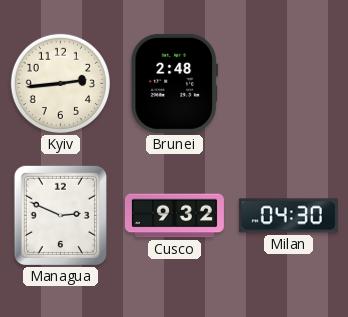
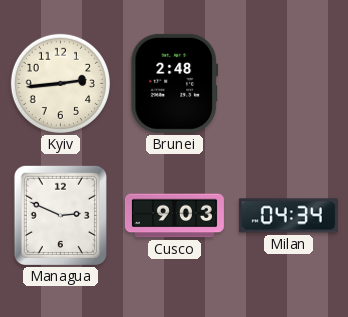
Cusco: 9:32 -> 9:03 (174, 216)
Milan: 04:30 -> 04:34 (288, 216)
